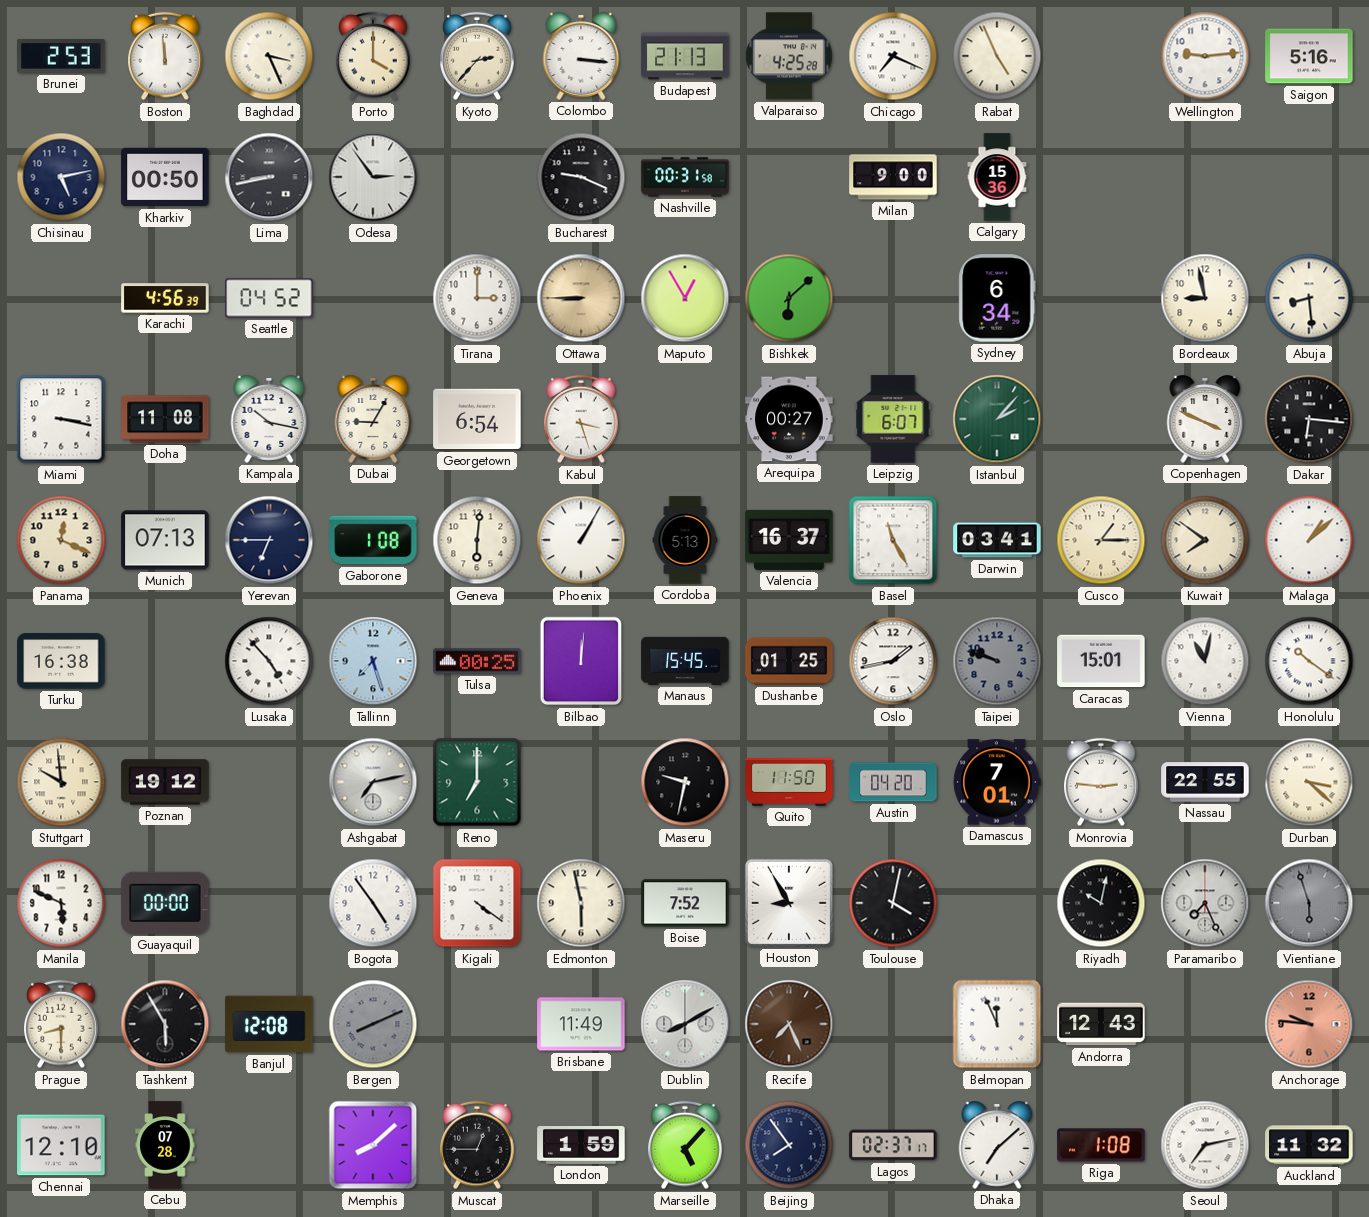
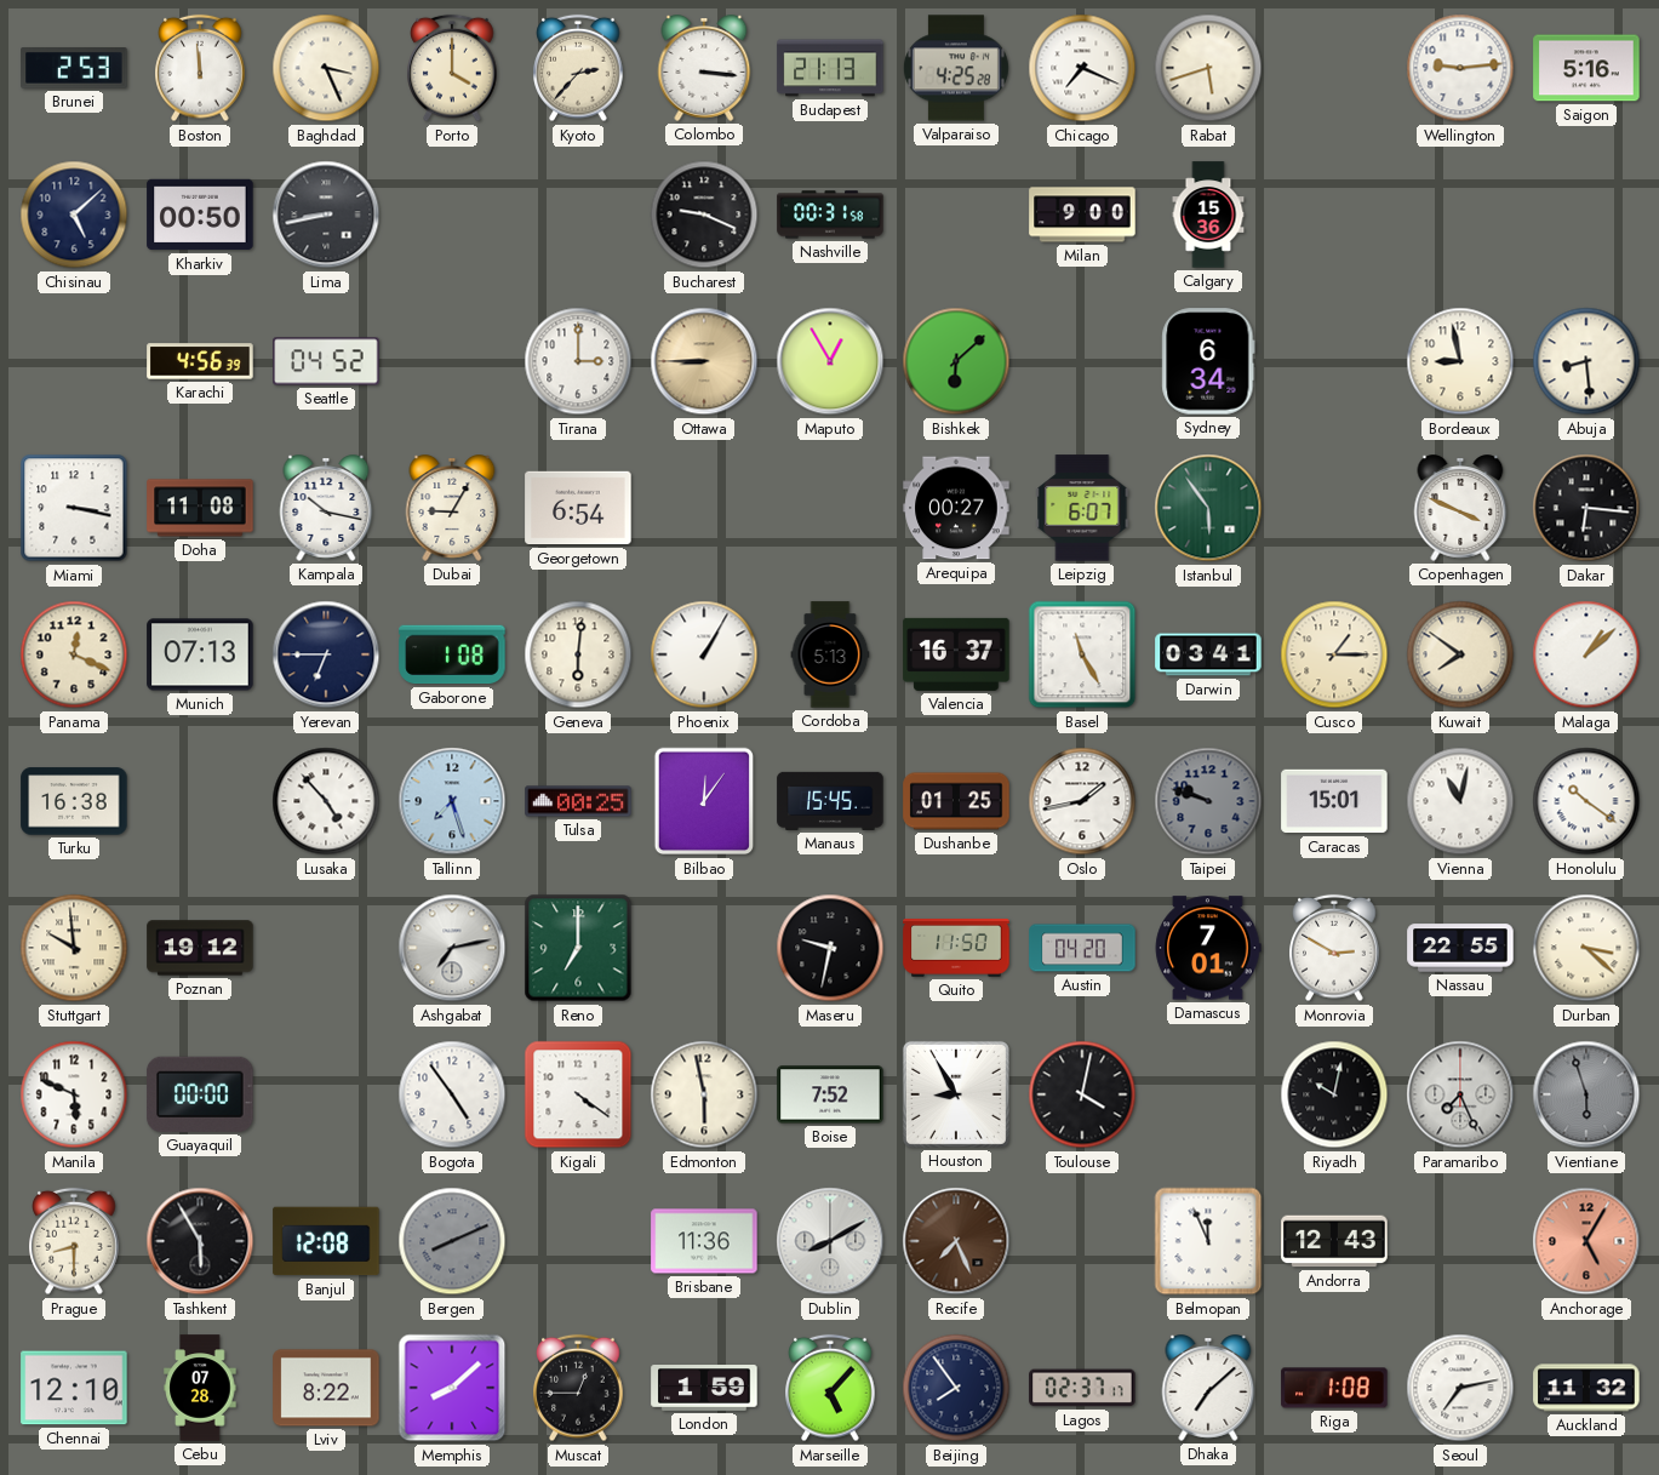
Rabat: 4:56 -> 5:42 (1208, 68)
Chisinau: 5:13 -> 5:08 (74, 215)
Odesa: 2:54 -> none (373, 177)
Kabul: 3:27 -> none (581, 419)
Istanbul: 2:07 -> 5:54 (1208, 508)
Bilbao: 12:01 -> 12:06 (704, 801)
Monrovia: 2:46 -> 2:50 (1334, 948)
Brisbane: 11:49 -> 11:36 (704, 1241)
Anchorage: 9:46 -> 5:05 (1586, 1241)
Lviv: none -> 8:22 (326, 1388)
